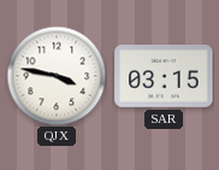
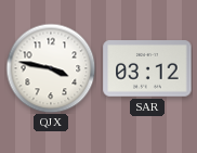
SAR: 03:15 -> 03:12 (147, 68)
